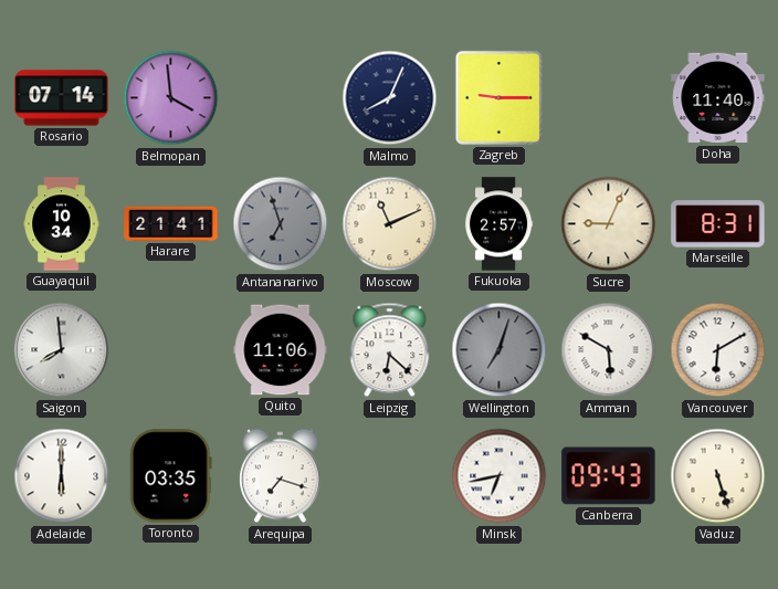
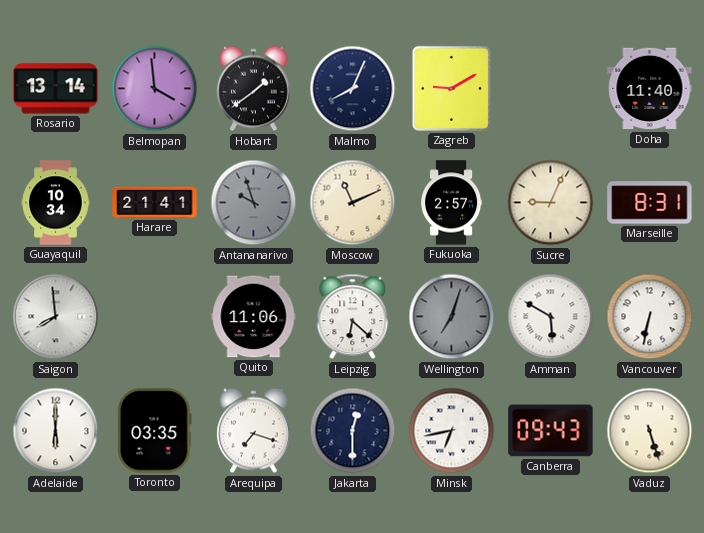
Rosario: 07:14 -> 13:14 (56, 89)
Hobart: none -> 1:39 (254, 89)
Zagreb: 9:15 -> 9:10 (451, 88)
Antananarivo: 6:57 -> 9:57 (254, 203)
Vancouver: 6:10 -> 6:32 (650, 317)
Jakarta: none -> 12:30 (353, 431)
